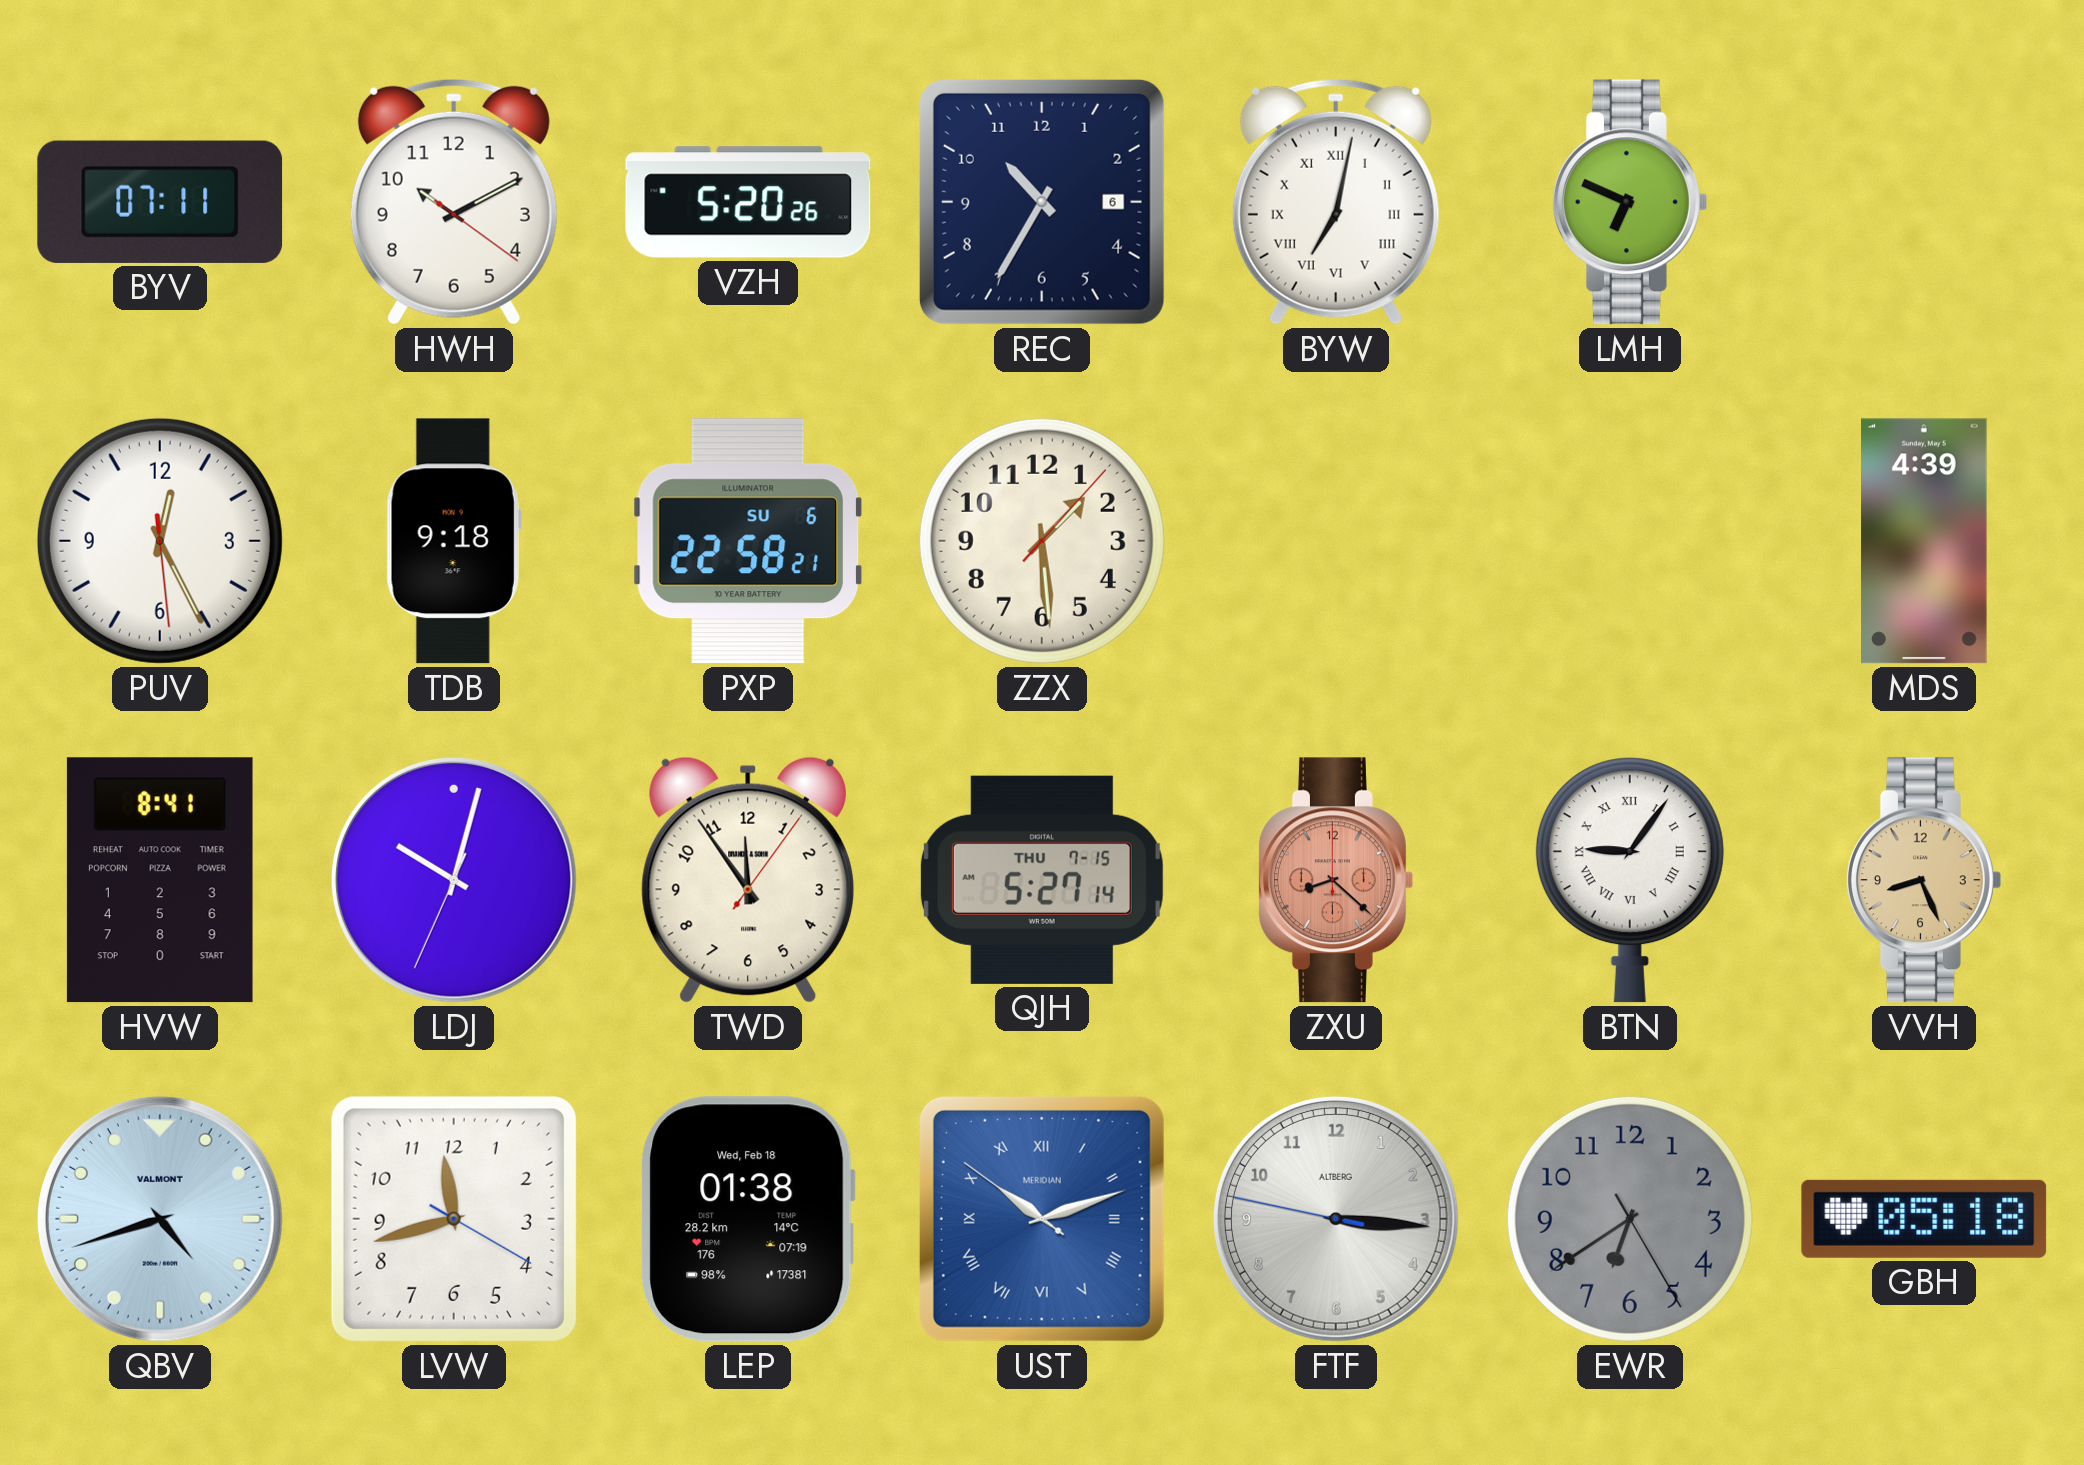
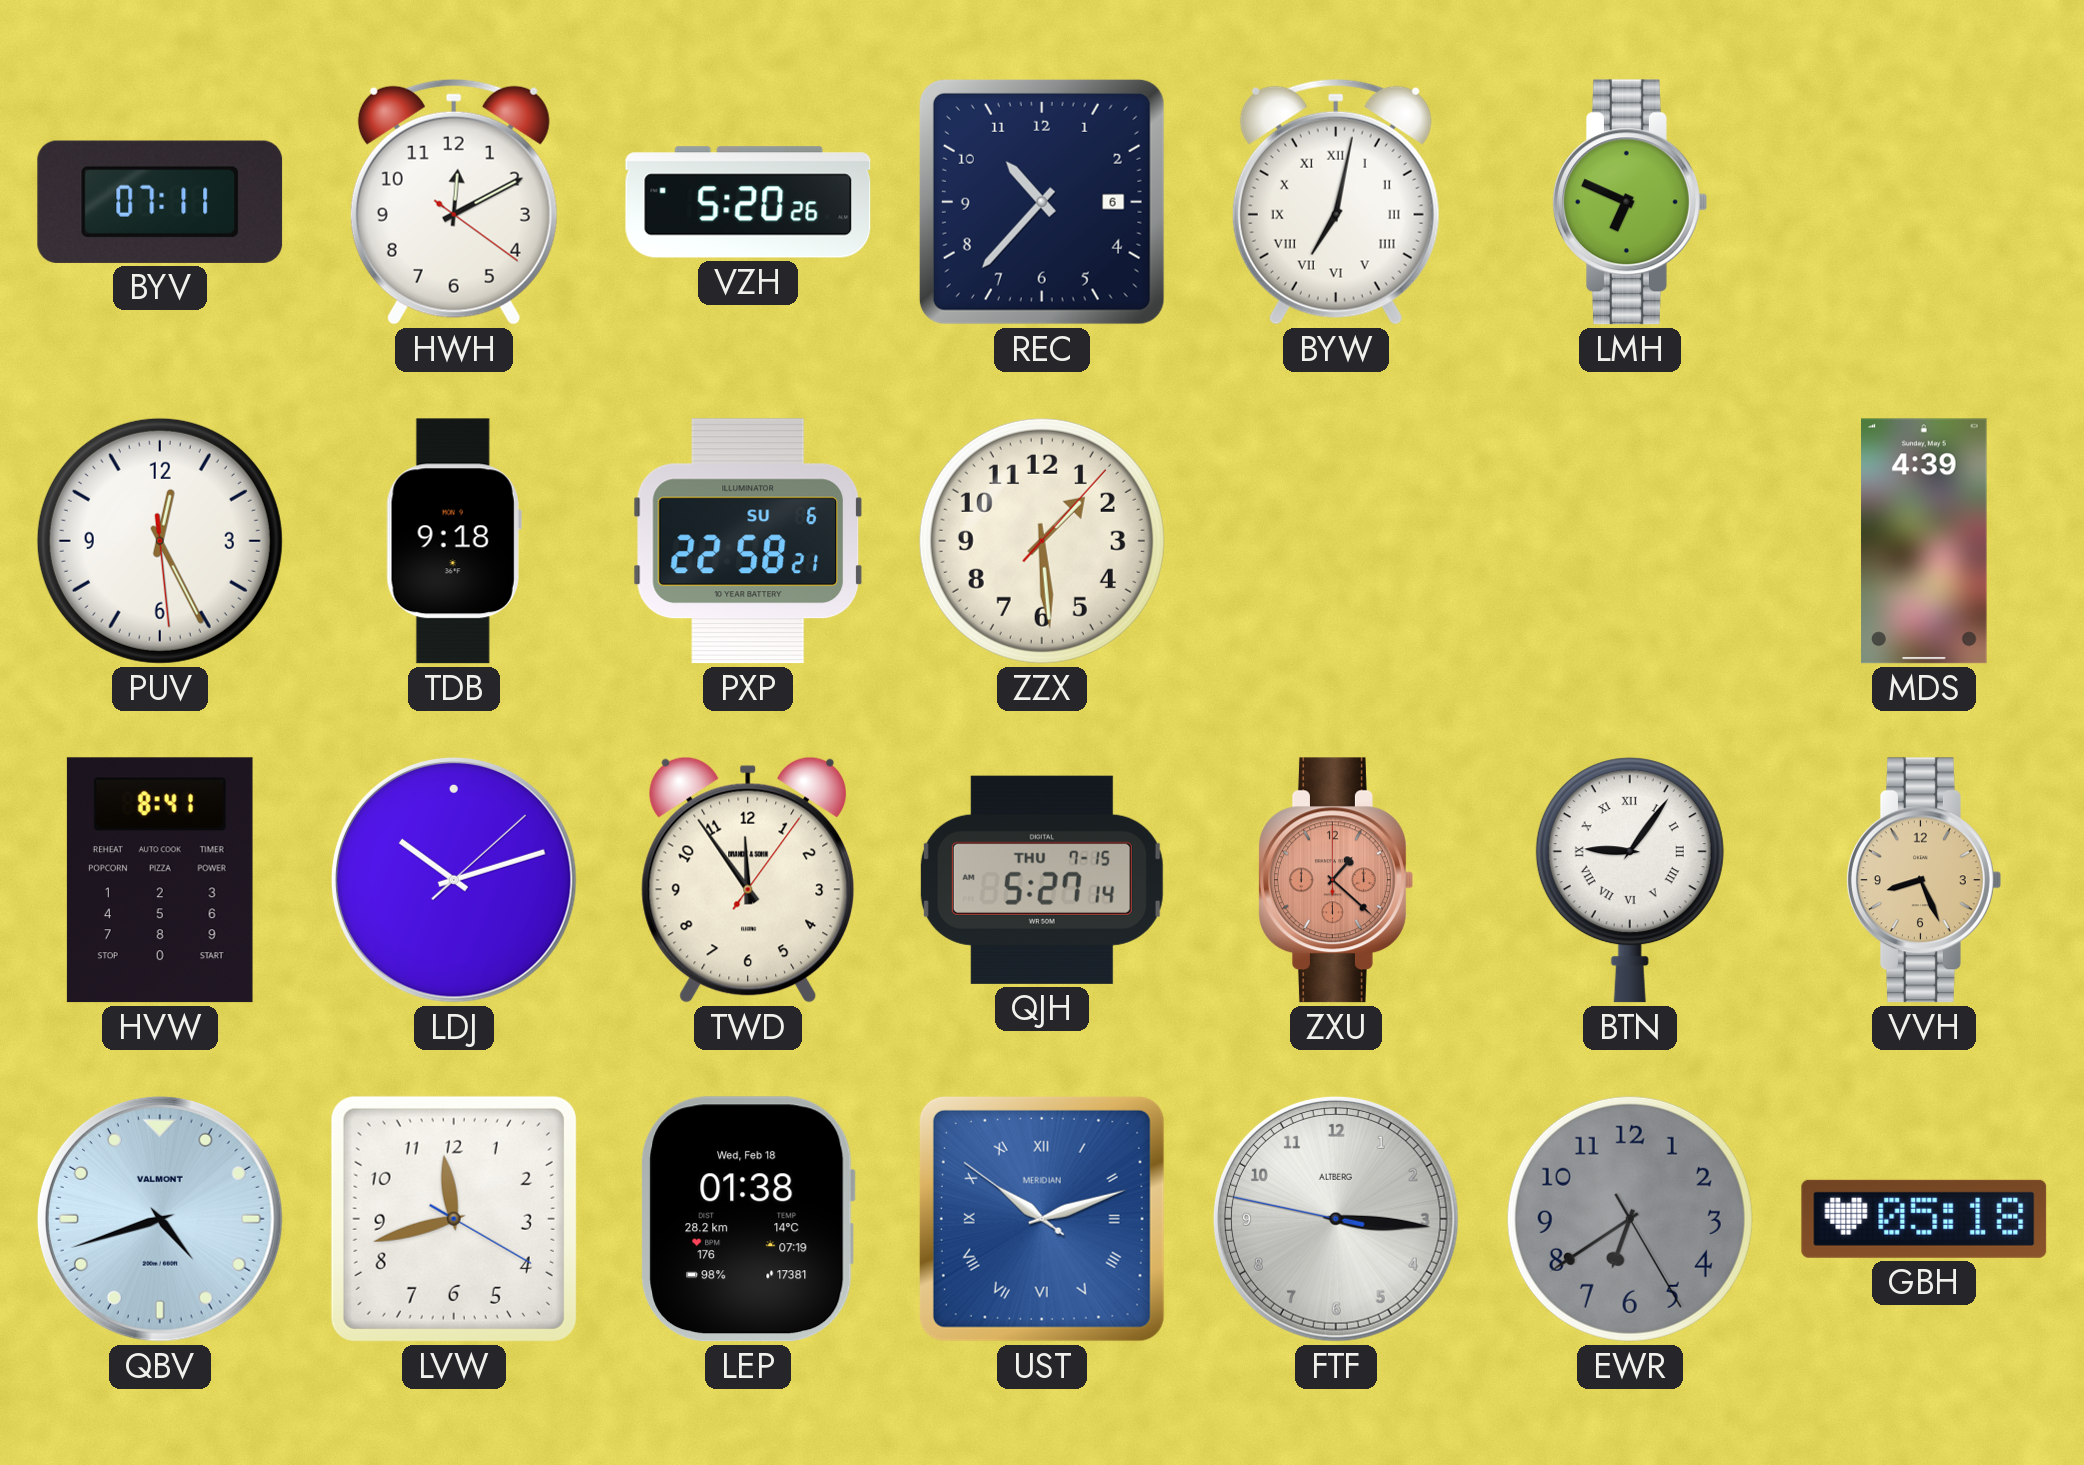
HWH: 10:10 -> 12:10 (454, 202)
REC: 10:35 -> 10:37 (1042, 202)
LDJ: 10:02 -> 10:12 (454, 880)
ZXU: 8:22 -> 1:22 (1336, 880)
